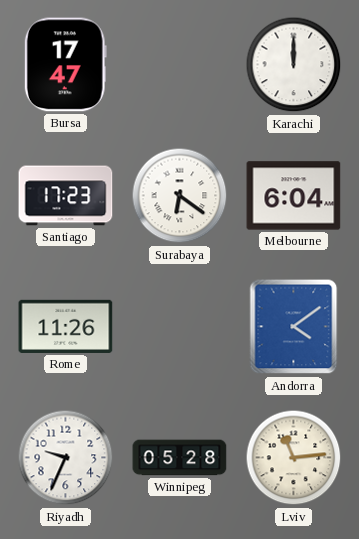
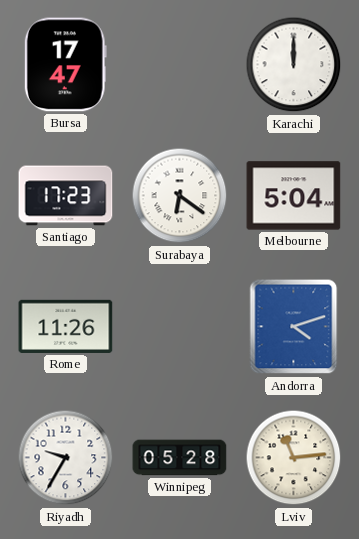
Melbourne: 6:04 -> 5:04 (294, 196)
Andorra: 4:09 -> 4:12 (294, 327)
Riyadh: 9:34 -> 9:35 (66, 458)
